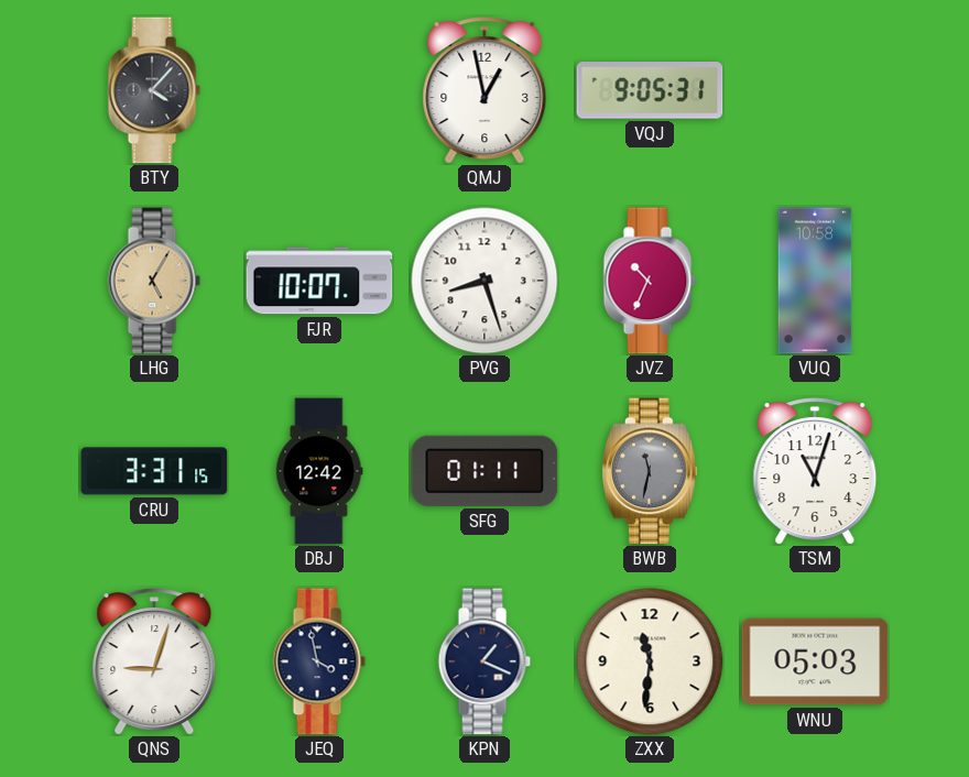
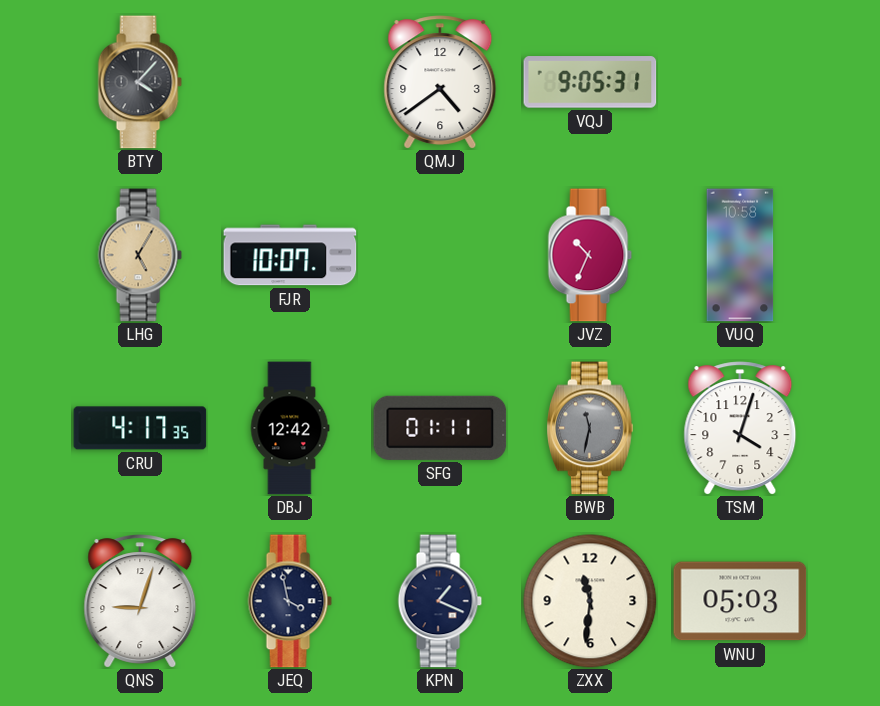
QMJ: 12:58 -> 4:39 (440, 82)
PVG: 8:27 -> none (484, 281)
CRU: 3:31 -> 4:17 (140, 428)
TSM: 11:03 -> 4:03 (740, 428)
